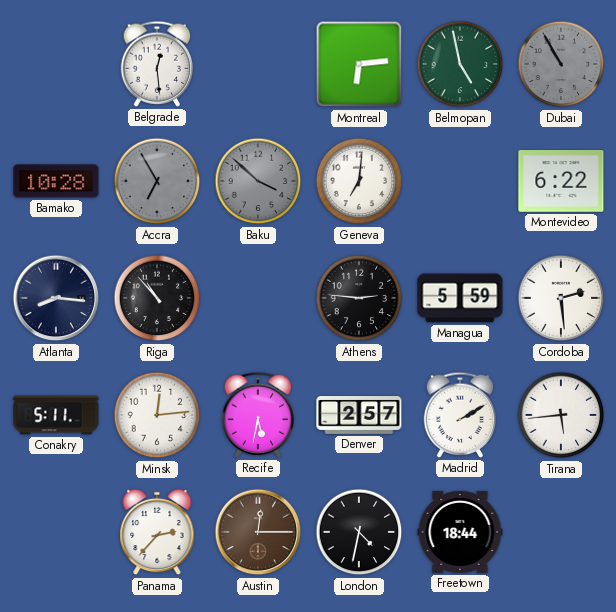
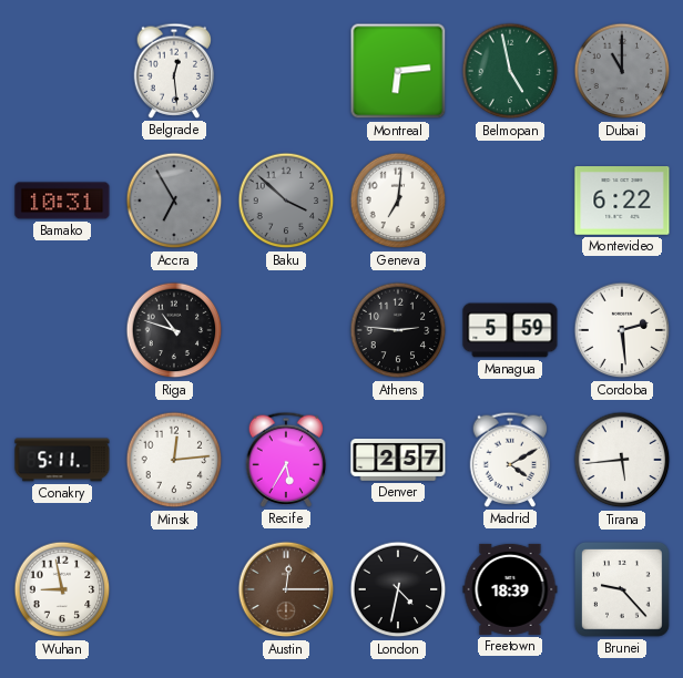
Dubai: 10:55 -> 11:00 (622, 71)
Bamako: 10:28 -> 10:31 (62, 201)
Atlanta: 8:16 -> none (56, 298)
Riga: 10:53 -> 10:48 (174, 330)
Recife: 5:32 -> 5:35 (286, 460)
Madrid: 2:10 -> 4:10 (510, 460)
Wuhan: none -> 8:58 (62, 589)
Panama: 2:37 -> none (157, 532)
Freetown: 18:44 -> 18:39 (510, 589)
Brunei: none -> 9:23 (623, 590)
